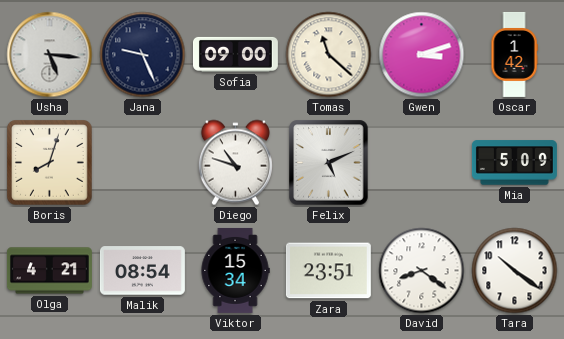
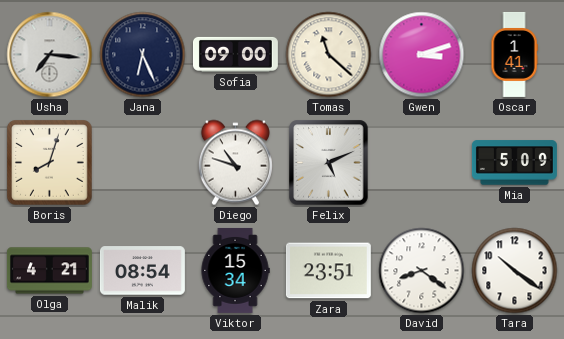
Usha: 5:16 -> 7:16 (50, 55)
Jana: 9:26 -> 6:26 (143, 55)
Oscar: 1:42 -> 1:41 (514, 54)
